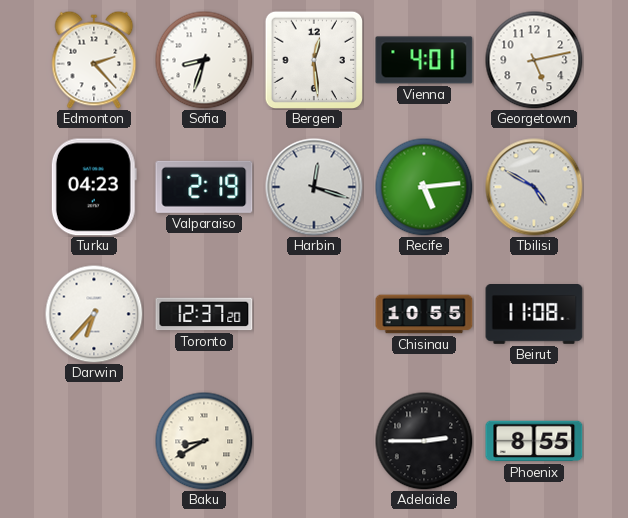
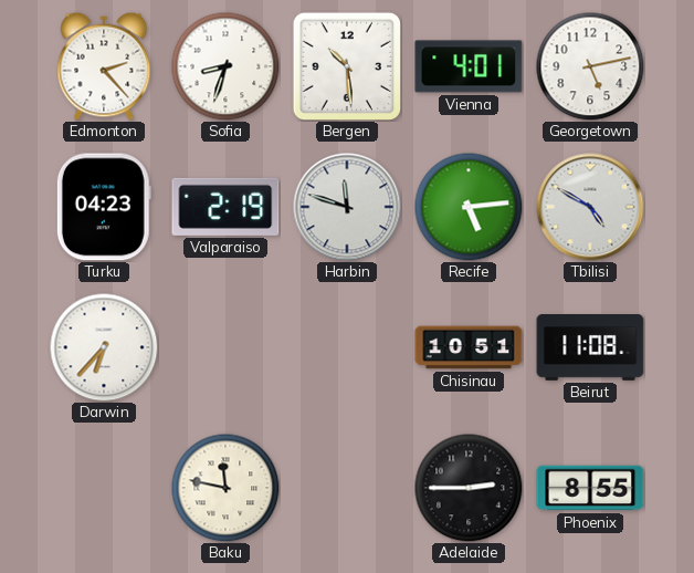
Bergen: 12:29 -> 10:29 (346, 65)
Harbin: 12:18 -> 11:48 (347, 207)
Toronto: 12:37 -> none (204, 314)
Chisinau: 10:55 -> 10:51 (469, 347)
Baku: 8:40 -> 11:47 (225, 488)
